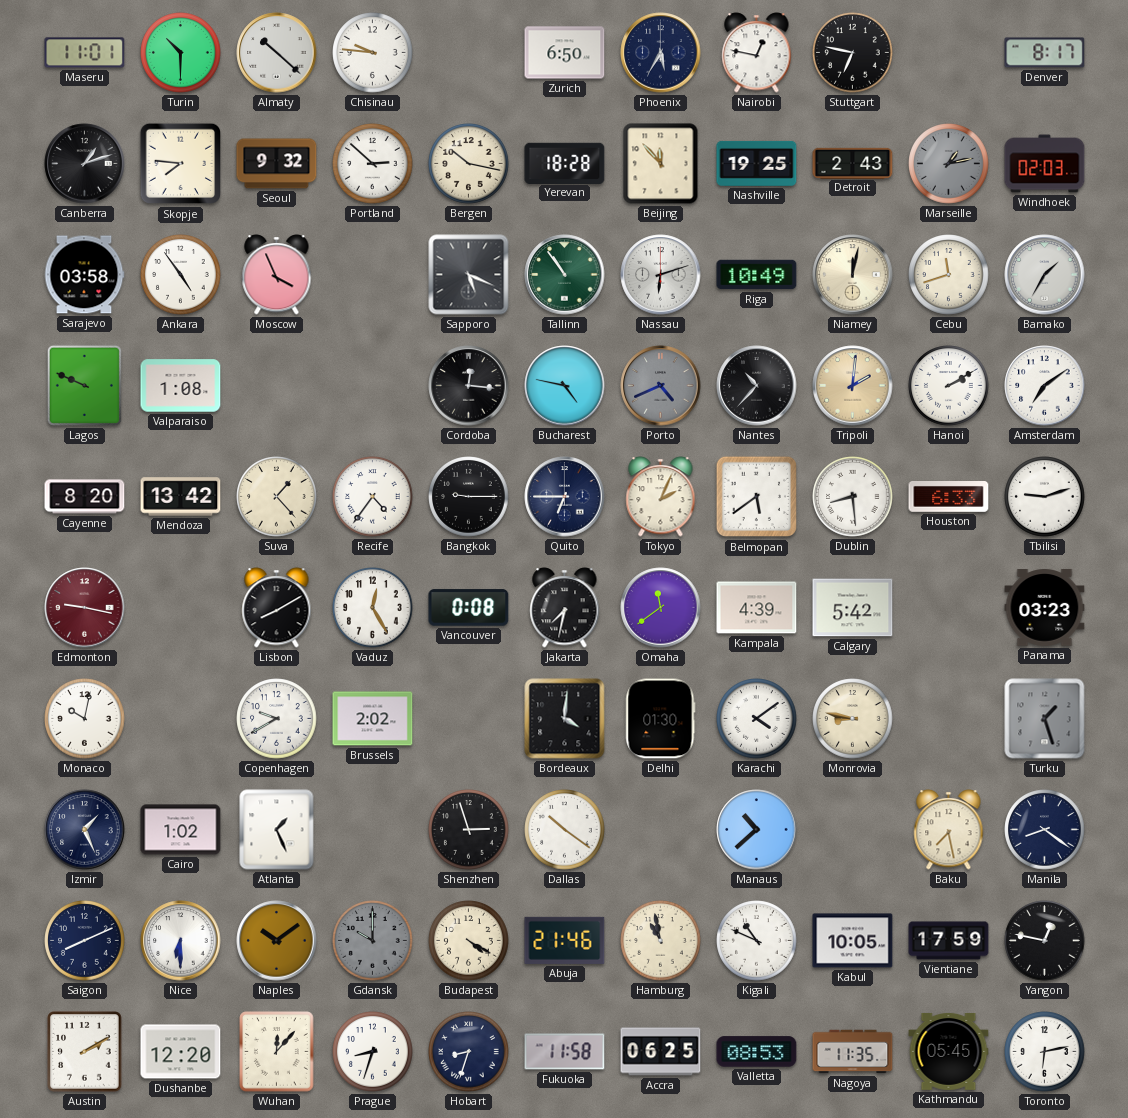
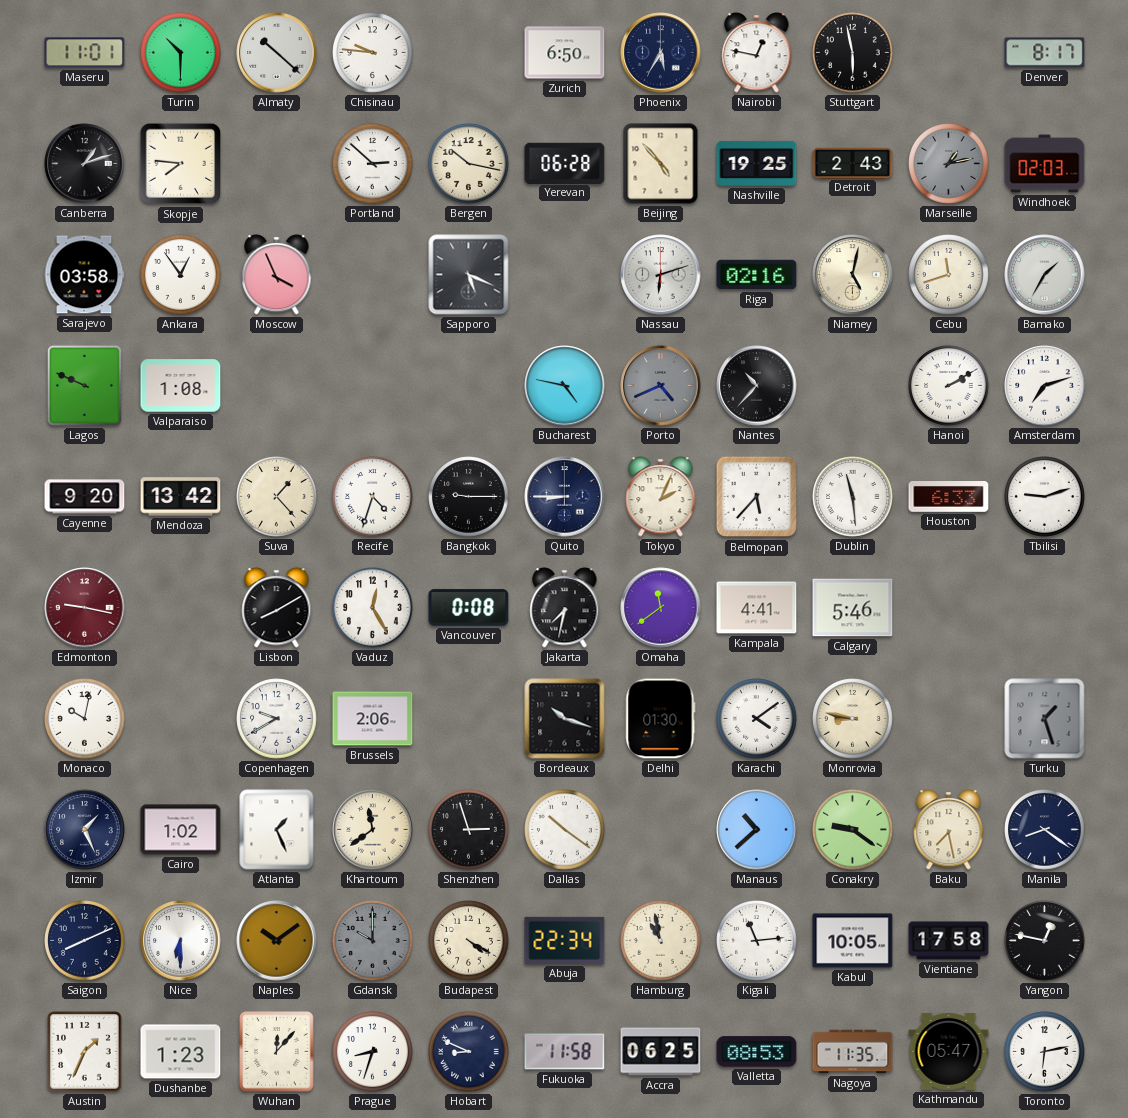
Stuttgart: 6:47 -> 5:58 (853, 53)
Seoul: 9:32 -> none (277, 164)
Yerevan: 18:28 -> 06:28 (565, 163)
Beijing: 11:53 -> 4:53 (661, 164)
Ankara: 4:54 -> 12:54 (181, 275)
Tallinn: 10:54 -> none (565, 275)
Riga: 10:49 -> 02:16 (757, 275)
Niamey: 12:02 -> 5:02 (853, 275)
Cordoba: 12:16 -> none (469, 386)
Tripoli: 2:01 -> none (853, 386)
Amsterdam: 7:09 -> 7:12 (1045, 386)
Cayenne: 8:20 -> 9:20 (85, 497)
Recife: 4:36 -> 4:33 (373, 497)
Quito: 6:45 -> 8:45 (565, 497)
Belmopan: 5:39 -> 5:37 (757, 497)
Dublin: 8:29 -> 11:29 (853, 497)
Kampala: 4:39 -> 4:41 (757, 608)
Calgary: 5:42 -> 5:46 (853, 608)
Panama: 03:23 -> none (1045, 608)
Brussels: 2:02 -> 2:06 (373, 719)
Bordeaux: 4:01 -> 10:18 (565, 719)
Khartoum: none -> 11:39 (373, 830)
Conakry: none -> 9:21 (853, 830)
Abuja: 21:46 -> 22:34 (565, 940)
Kigali: 10:49 -> 11:14 (757, 941)
Vientiane: 17:59 -> 17:58 (949, 941)
Austin: 2:10 -> 1:34 (85, 1052)
Dushanbe: 12:20 -> 1:23 (181, 1052)
Hobart: 8:33 -> 8:49 (469, 1052)
Kathmandu: 05:45 -> 05:47 (949, 1051)
